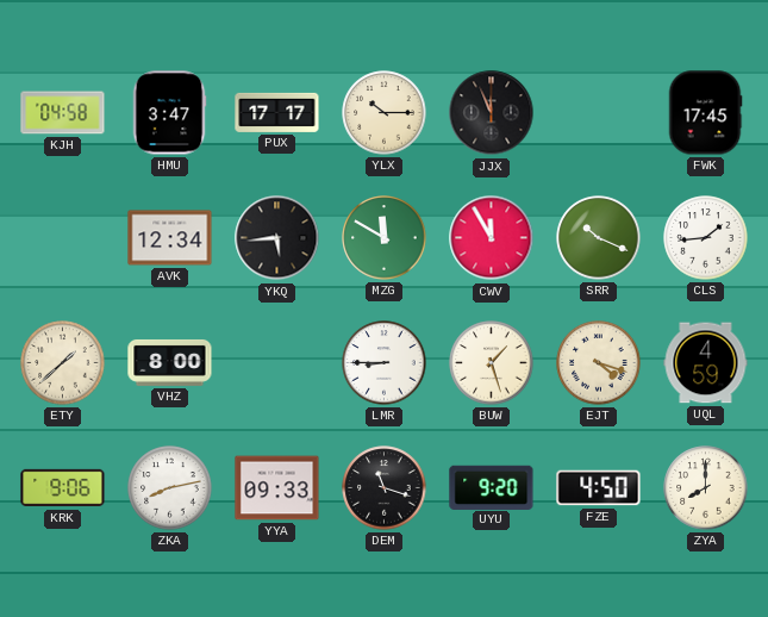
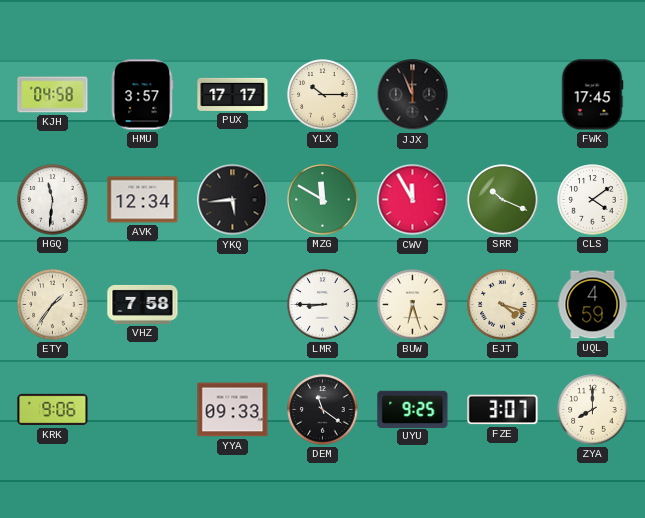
HMU: 3:47 -> 3:57 (142, 95)
HGQ: none -> 11:31 (53, 200)
CLS: 1:44 -> 4:09 (593, 200)
ETY: 1:38 -> 1:36 (53, 305)
VHZ: 8:00 -> 7:58 (143, 304)
BUW: 1:27 -> 6:27 (413, 305)
ZKA: 8:13 -> none (170, 488)
DEM: 11:18 -> 11:21 (323, 410)
UYU: 9:20 -> 9:25 (413, 409)
FZE: 4:50 -> 3:07 (503, 410)
